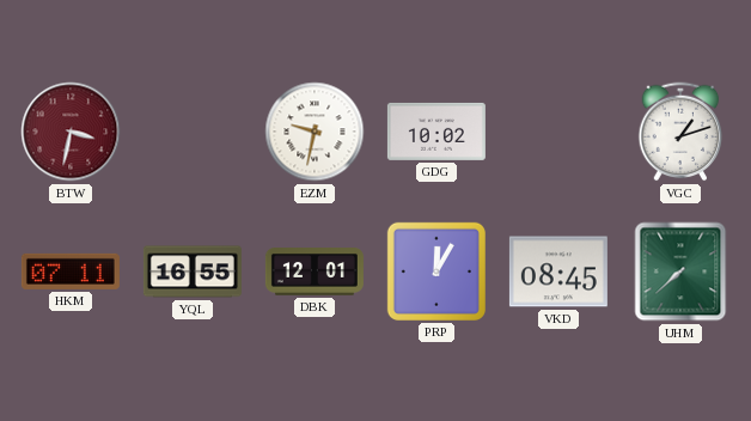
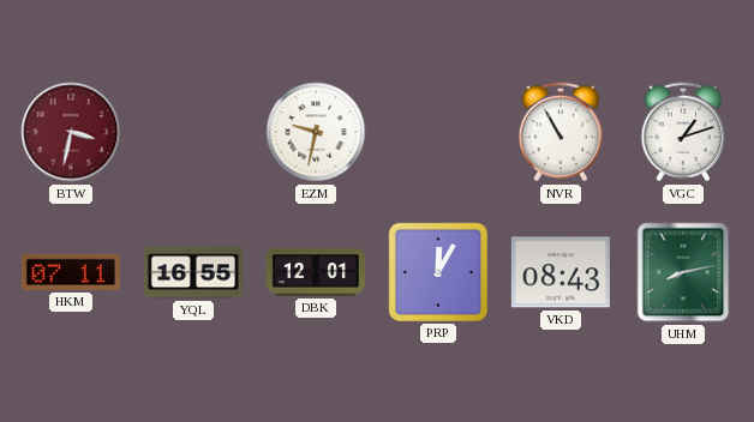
GDG: 10:02 -> none (436, 132)
NVR: none -> 10:55 (561, 132)
VKD: 08:45 -> 08:43 (561, 272)
UHM: 7:38 -> 8:13 (683, 272)
